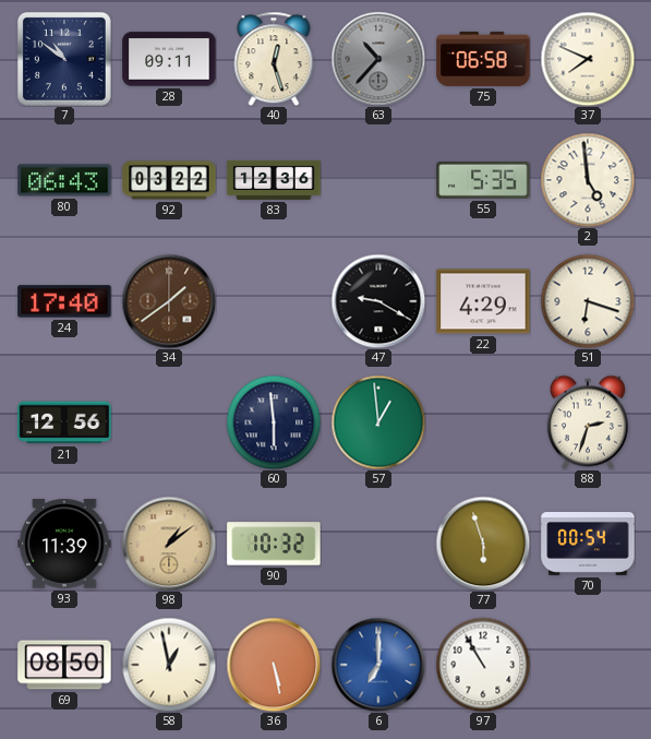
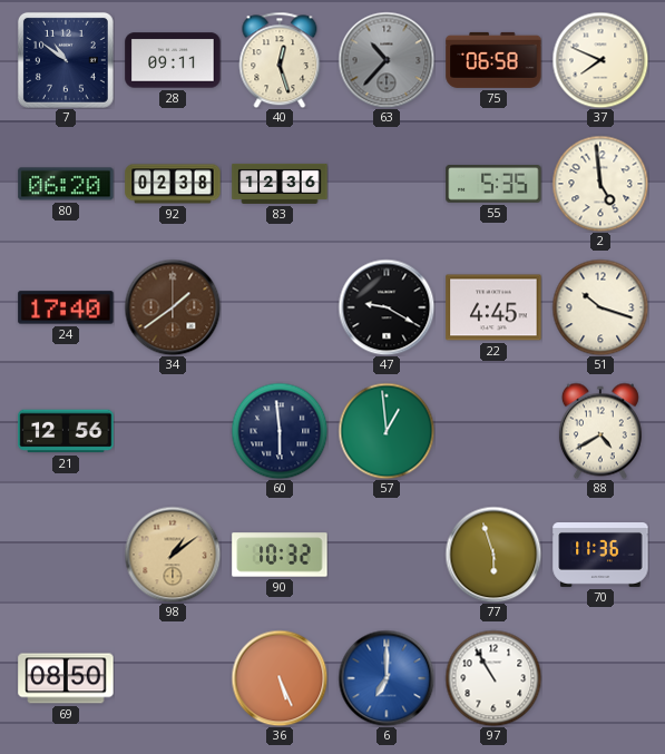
80: 06:43 -> 06:20 (66, 184)
92: 03:22 -> 02:38 (173, 184)
22: 4:29 -> 4:45 (493, 307)
51: 6:18 -> 10:18 (600, 307)
88: 2:33 -> 4:40 (600, 431)
93: 11:39 -> none (64, 545)
70: 00:54 -> 11:36 (600, 556)
58: 12:58 -> none (169, 665)
36: 5:28 -> 5:26 (280, 678)
